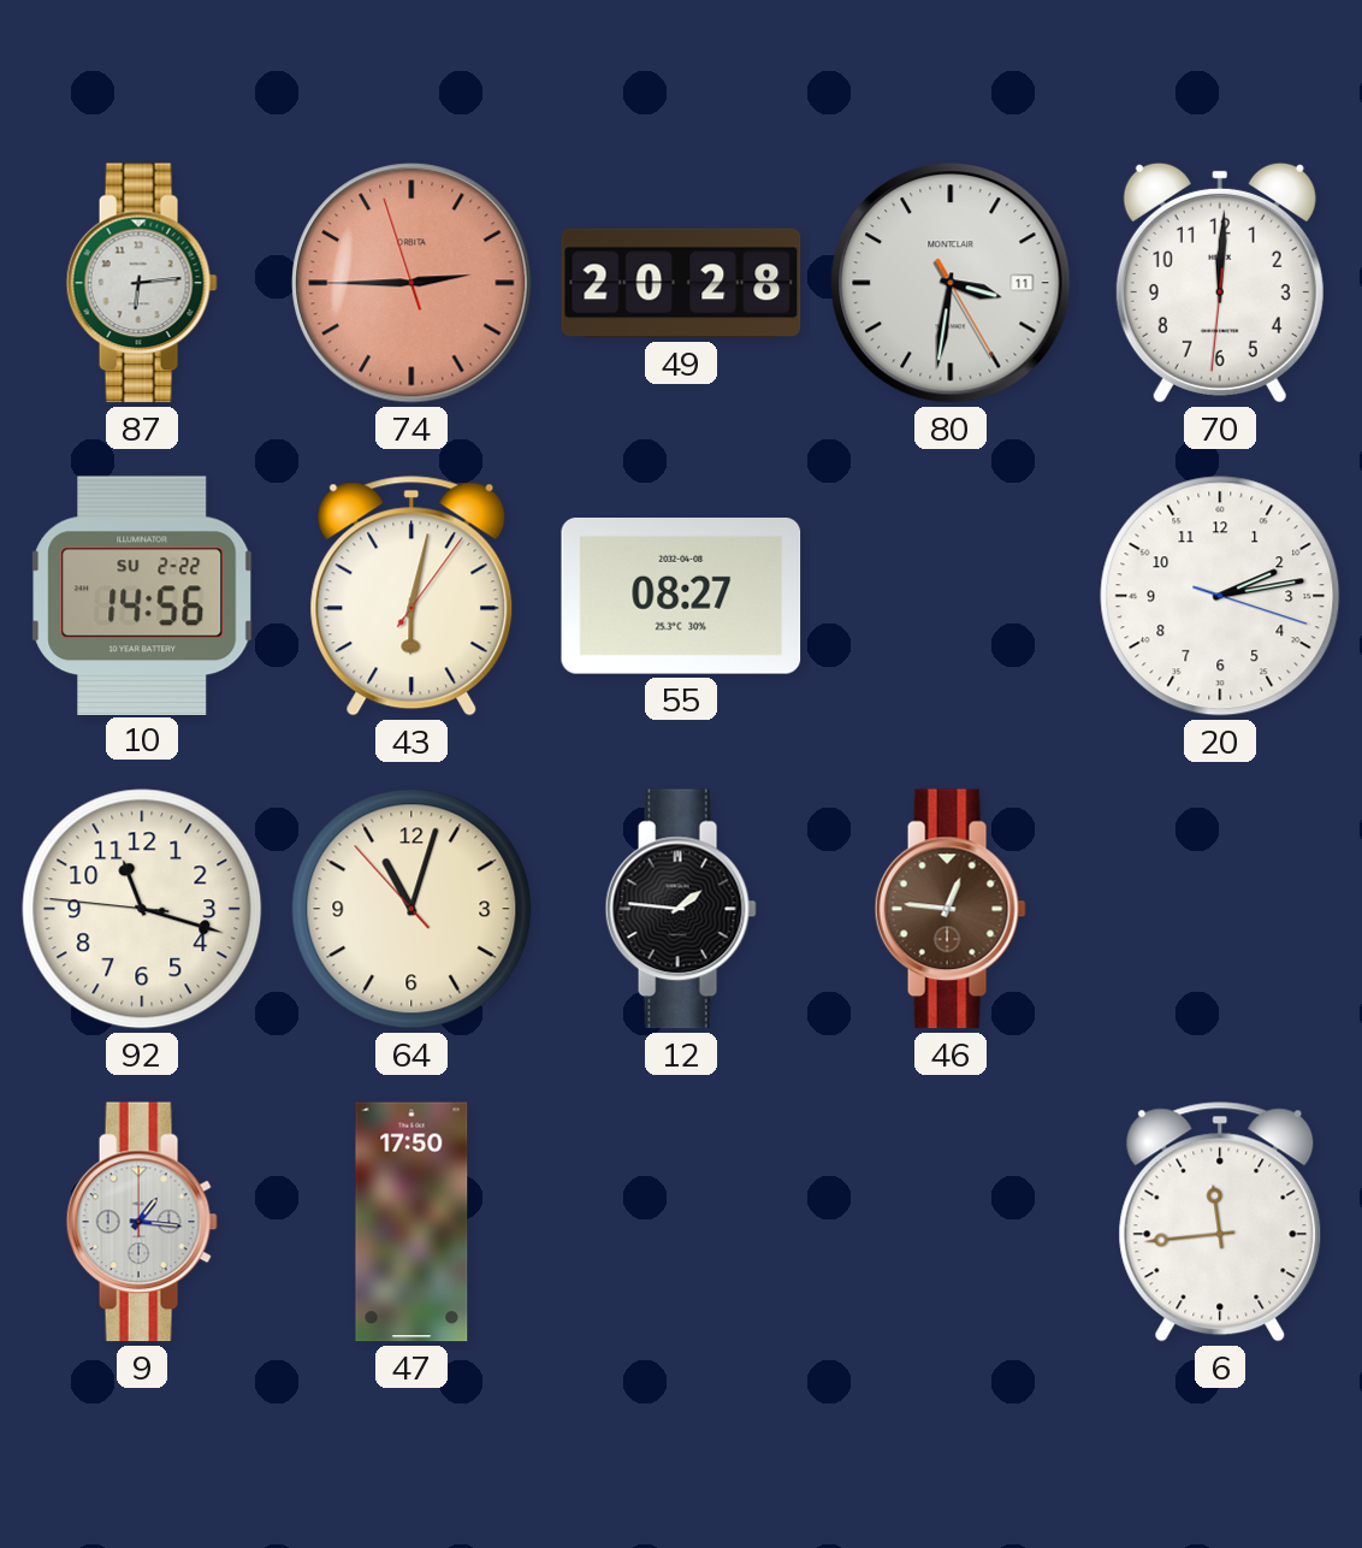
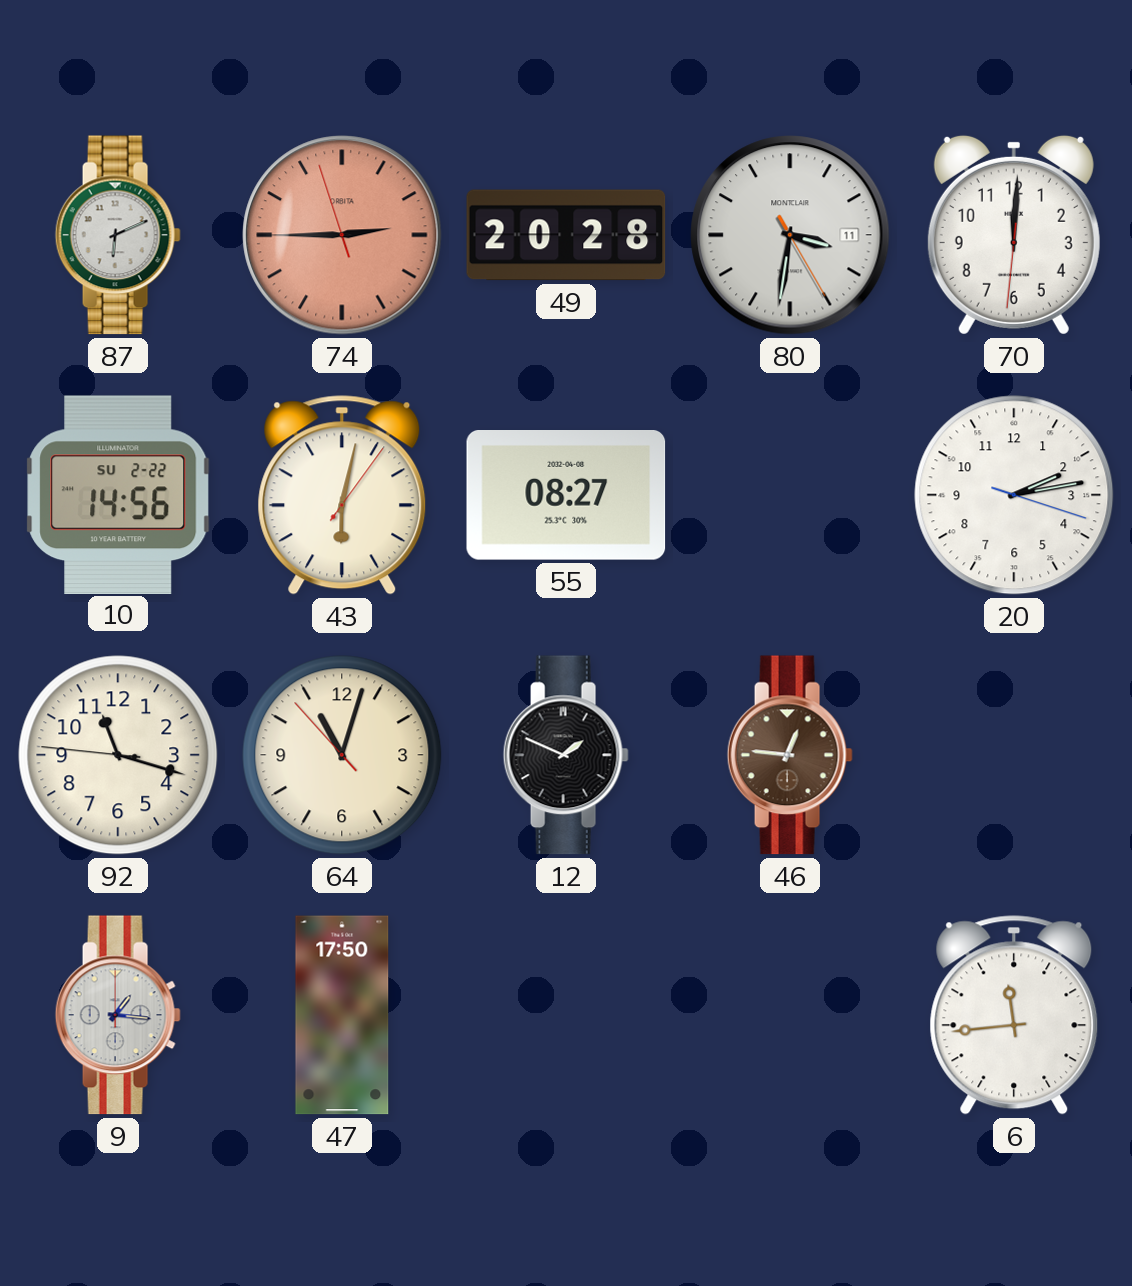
87: 6:14 -> 6:11 (118, 235)
12: 1:46 -> 1:49 (566, 755)
